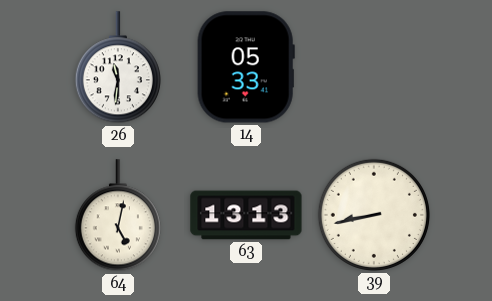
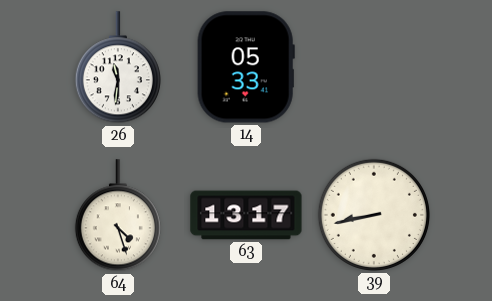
64: 5:02 -> 4:27 (118, 216)
63: 13:13 -> 13:17 (246, 215)
